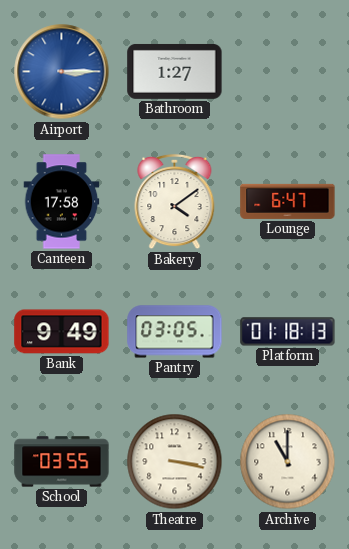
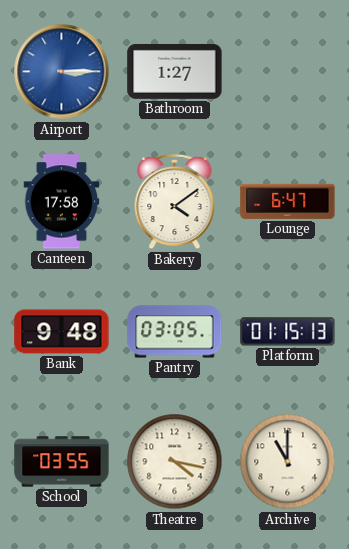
Bank: 9:49 -> 9:48 (62, 332)
Platform: 01:18 -> 01:15 (288, 332)
Theatre: 3:17 -> 4:17 (175, 462)
